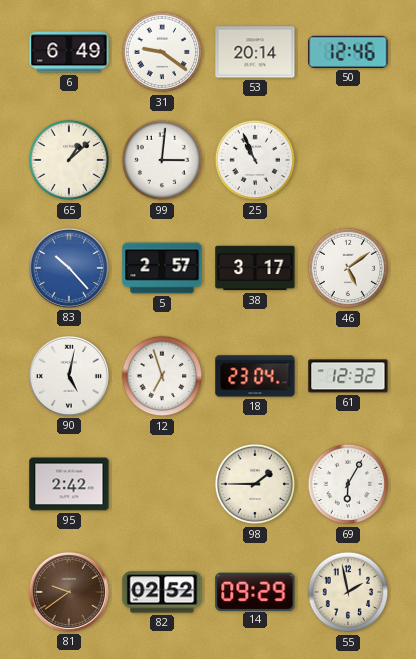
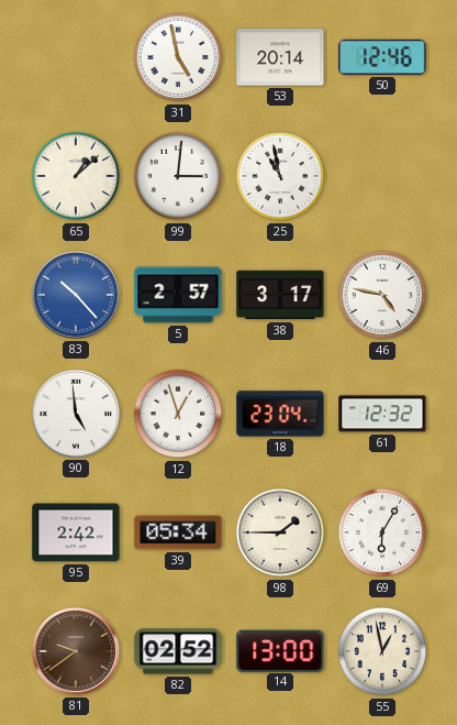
6: 6:49 -> none (69, 52)
31: 9:21 -> 4:58 (178, 57)
25: 10:56 -> 10:58 (280, 176)
46: 5:09 -> 4:47 (382, 295)
90: 5:02 -> 4:59 (76, 414)
12: 6:57 -> 12:57 (178, 414)
39: none -> 05:34 (178, 532)
14: 09:29 -> 13:00 (280, 650)
55: 1:58 -> 12:58 (382, 651)
